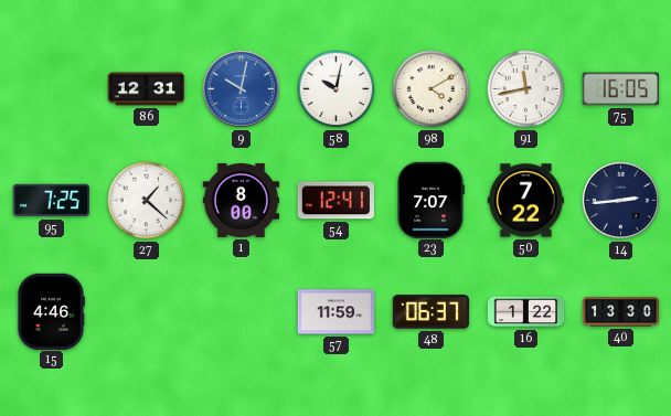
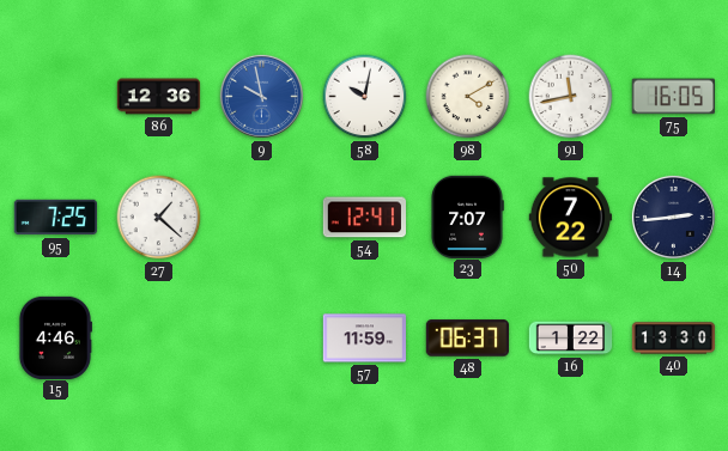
86: 12:31 -> 12:36 (159, 97)
9: 10:02 -> 9:58 (261, 96)
1: 8:00 -> none (242, 201)
